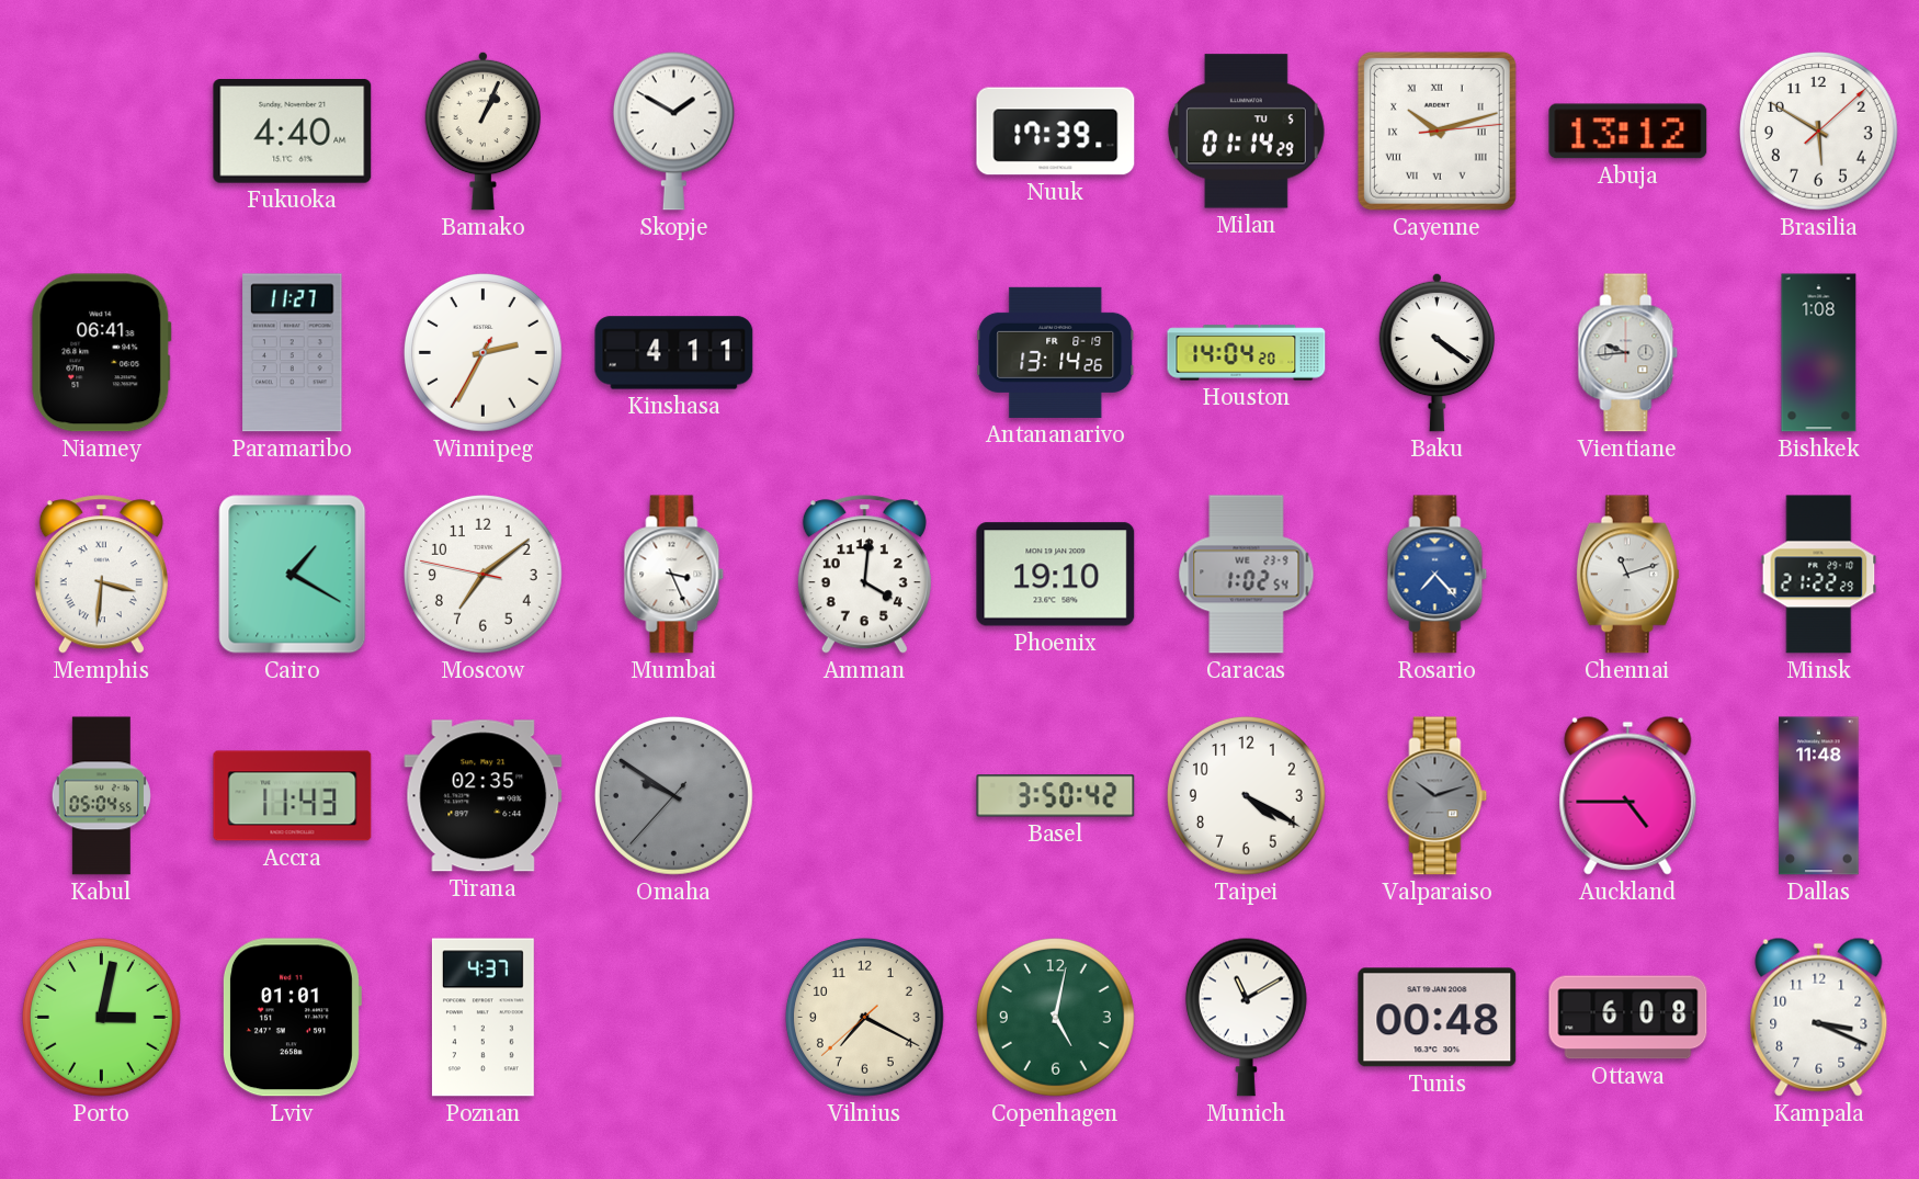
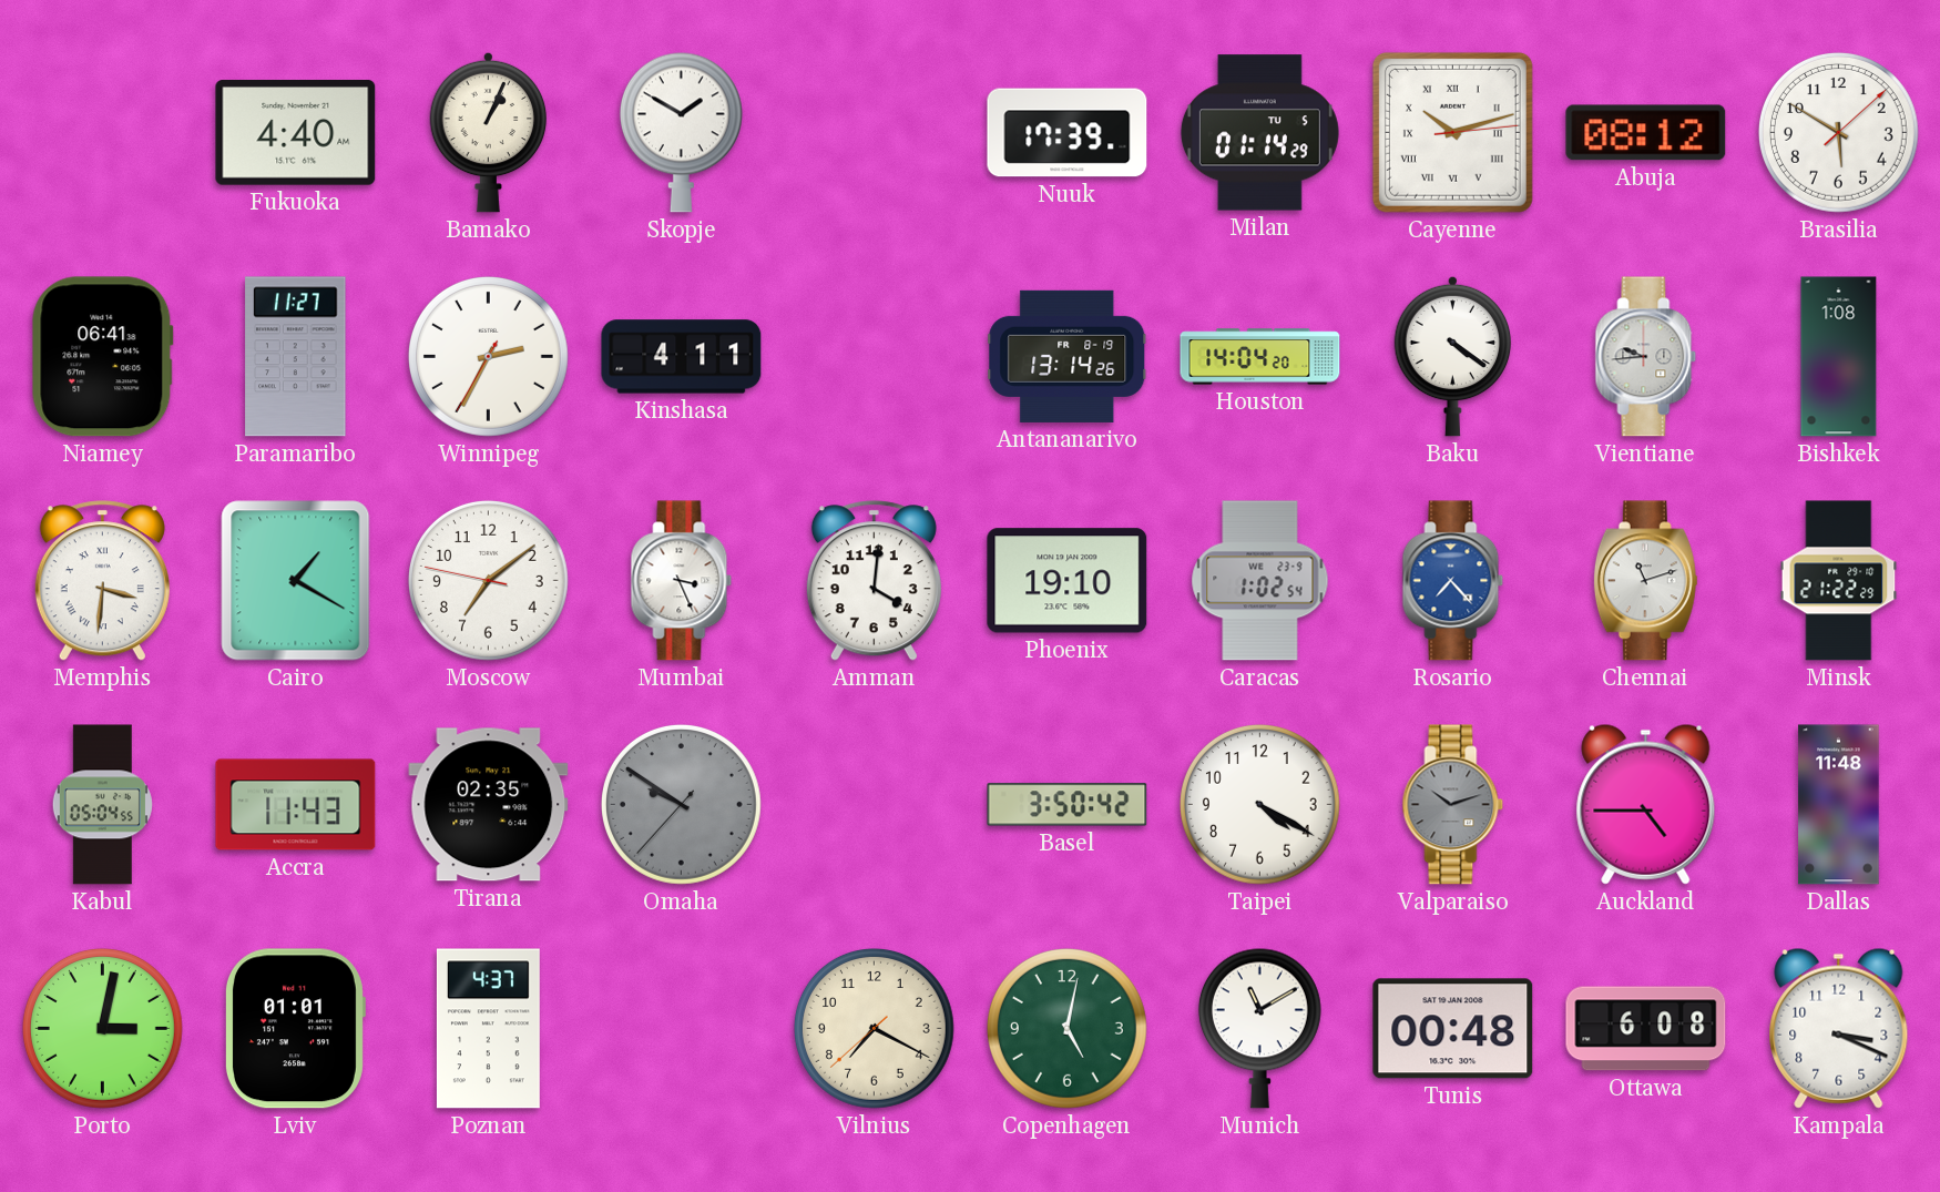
Abuja: 13:12 -> 08:12 (1646, 133)
